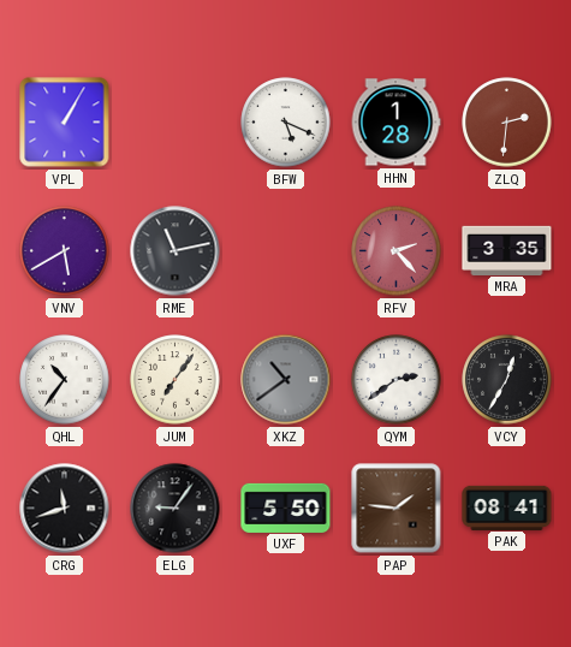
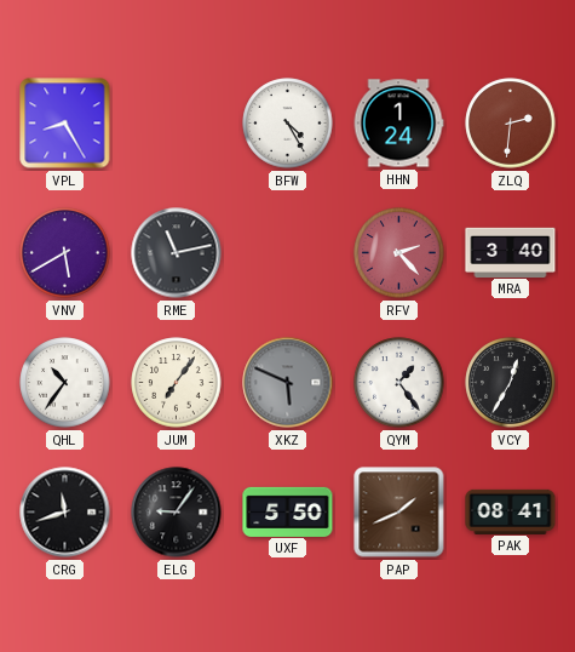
VPL: 1:05 -> 8:25 (65, 124)
BFW: 5:19 -> 4:25 (288, 124)
HHN: 1:28 -> 1:24 (398, 124)
MRA: 3:35 -> 3:40 (511, 252)
XKZ: 10:39 -> 5:49 (288, 383)
QYM: 2:39 -> 1:24 (399, 383)
PAP: 1:46 -> 1:41 (399, 513)
